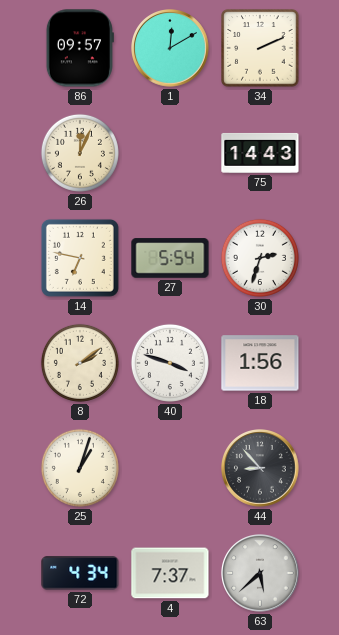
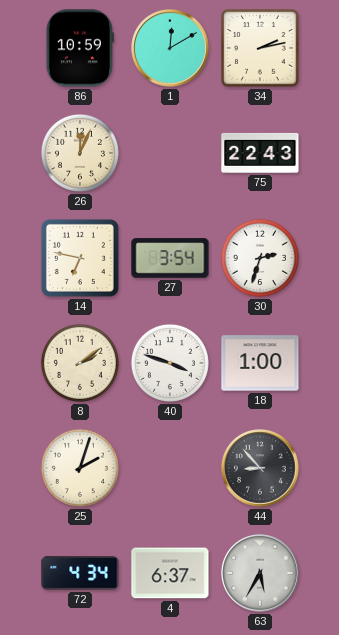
86: 09:57 -> 10:59 (80, 48)
34: 2:11 -> 2:13 (260, 48)
75: 14:43 -> 22:43 (260, 153)
27: 5:54 -> 3:54 (170, 258)
18: 1:56 -> 1:00 (260, 363)
25: 1:03 -> 2:03 (80, 468)
4: 7:37 -> 6:37 (170, 573)
63: 5:38 -> 5:35 (261, 574)
